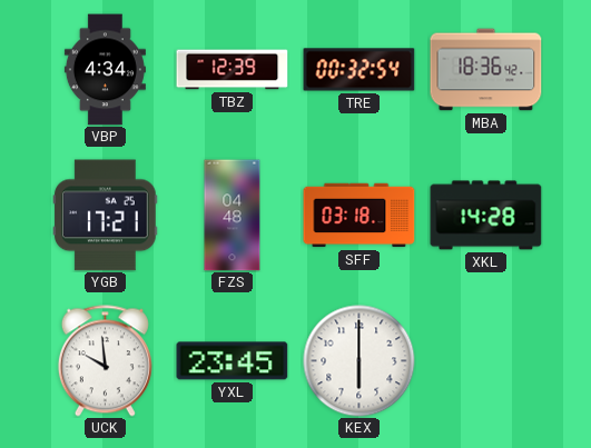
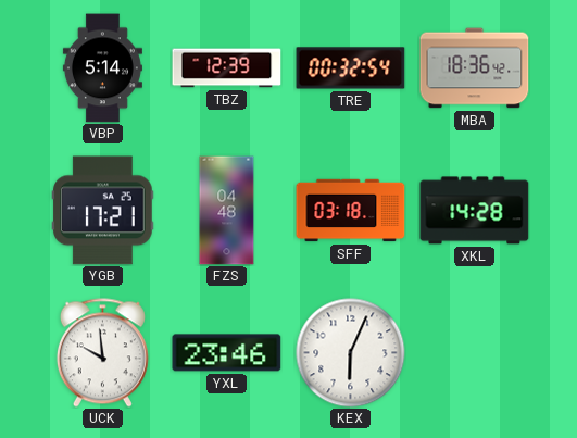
VBP: 4:34 -> 5:14 (102, 68)
YXL: 23:45 -> 23:46 (227, 353)
KEX: 6:00 -> 6:04 (351, 353)
